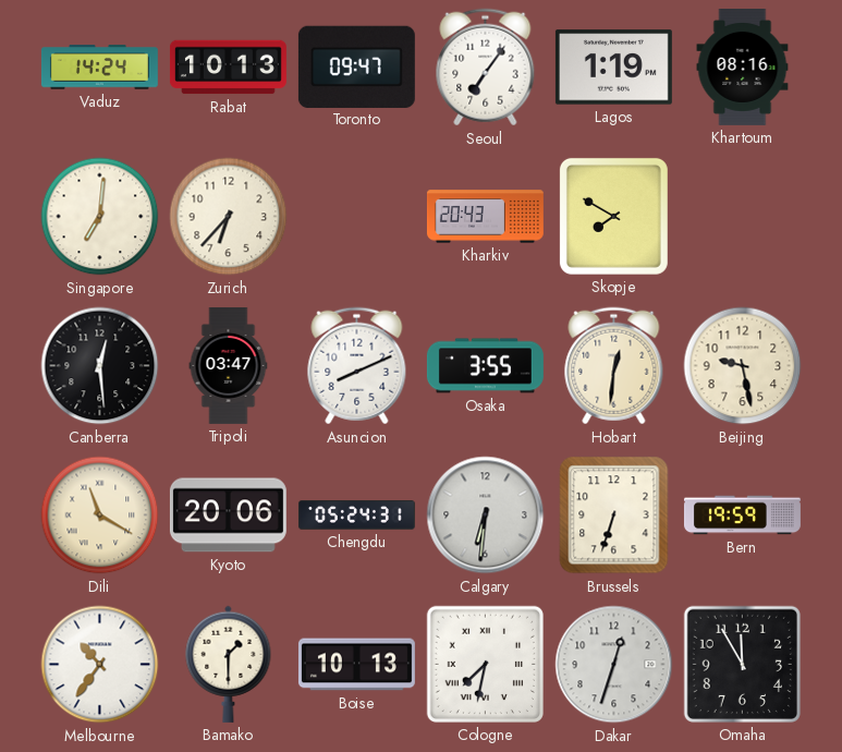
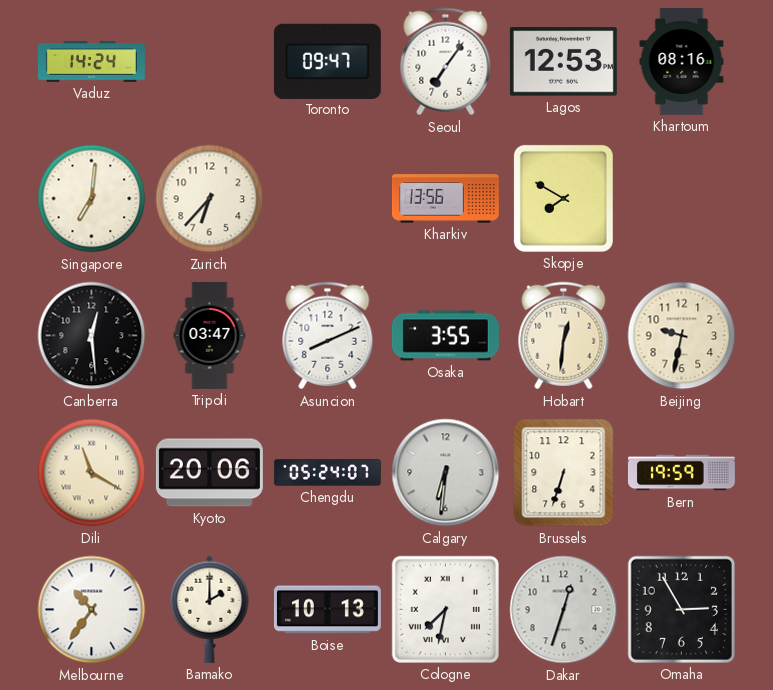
Rabat: 10:13 -> none (228, 68)
Lagos: 1:19 -> 12:53 (563, 62)
Kharkiv: 20:43 -> 13:56 (445, 199)
Beijing: 9:28 -> 9:32 (682, 336)
Chengdu: 05:24:31 -> 05:24:07 (327, 473)
Bamako: 1:30 -> 2:00 (210, 609)
Omaha: 11:55 -> 2:55 (681, 609)
